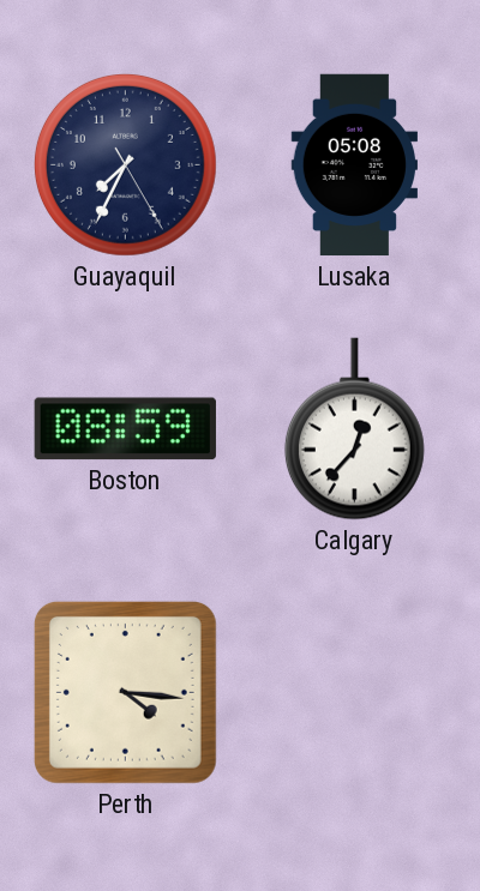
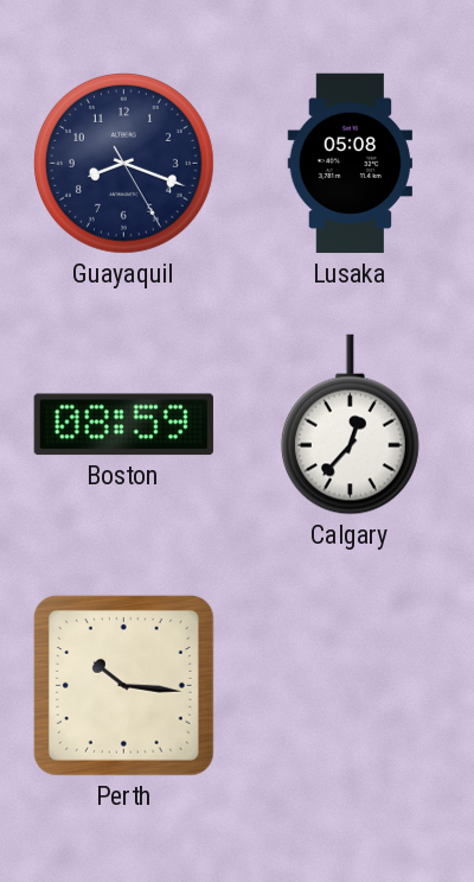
Guayaquil: 7:34 -> 8:18 (124, 164)
Perth: 4:16 -> 10:16 (123, 685)
